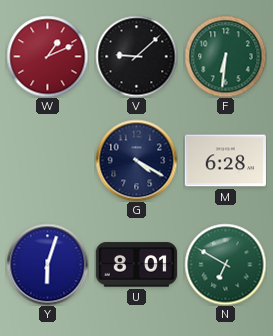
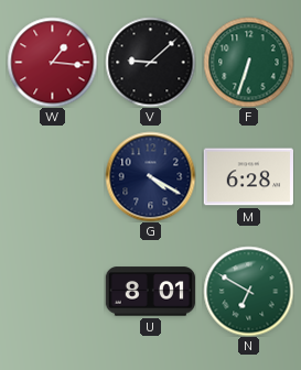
W: 1:11 -> 1:16 (52, 62)
F: 6:31 -> 6:33 (248, 62)
Y: 6:03 -> none (47, 264)
